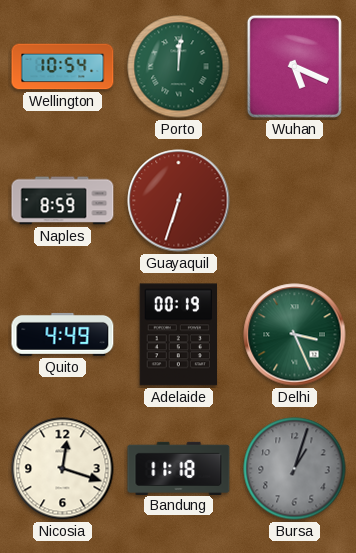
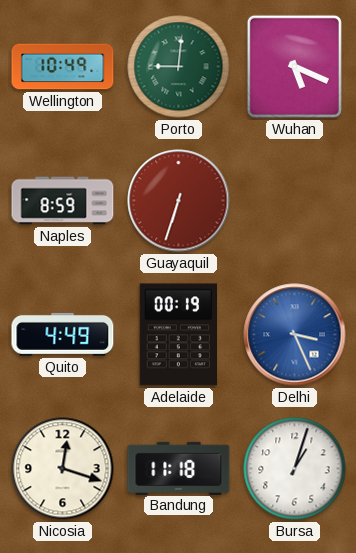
Wellington: 10:54 -> 10:49 (63, 67)
Porto: 12:01 -> 9:01 (179, 67)
Delhi dial: green -> blue (295, 335)
Bursa dial: grey -> white (295, 469)
